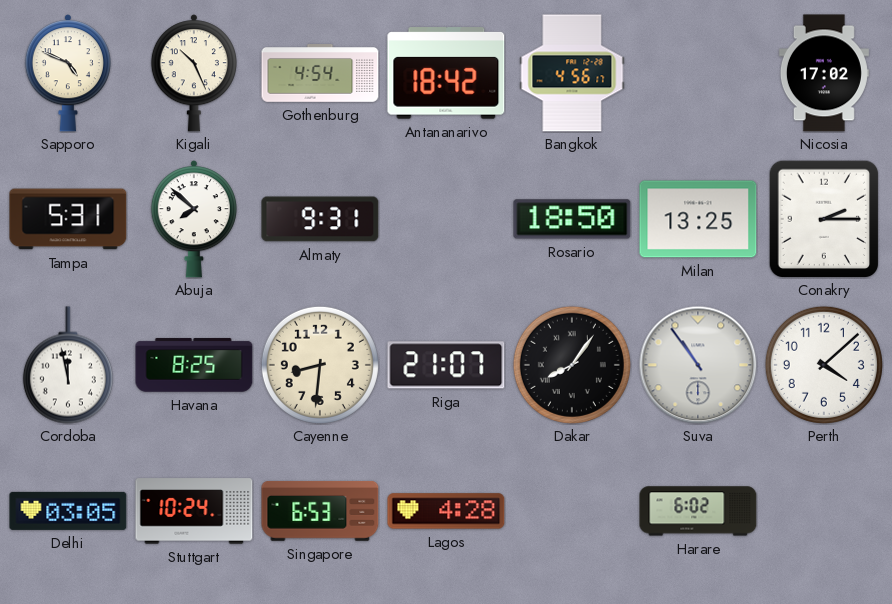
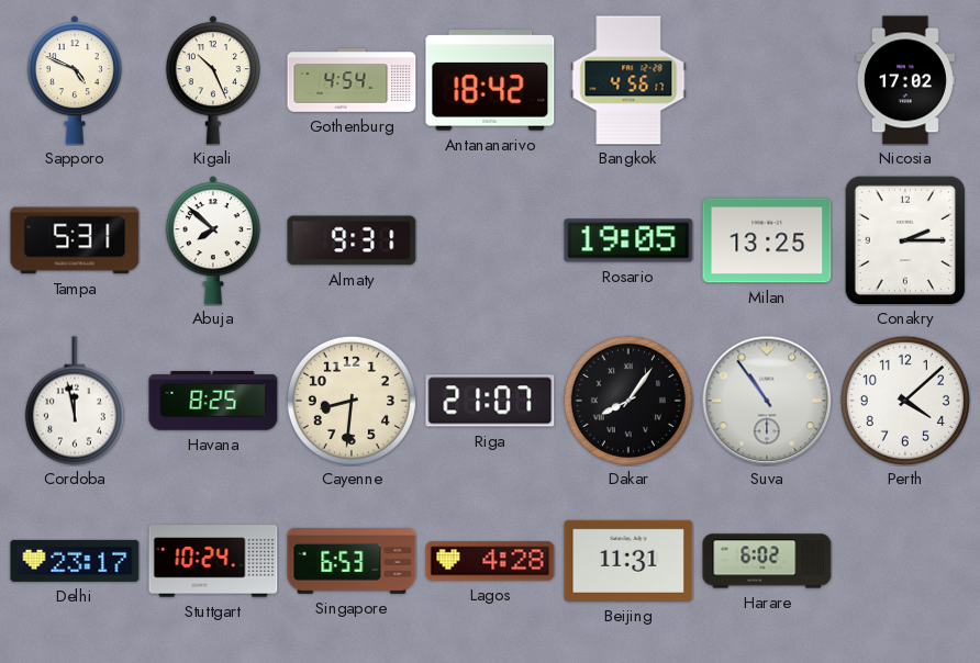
Rosario: 18:50 -> 19:05 (628, 240)
Delhi: 03:05 -> 23:17 (75, 561)
Beijing: none -> 11:31 (628, 561)
